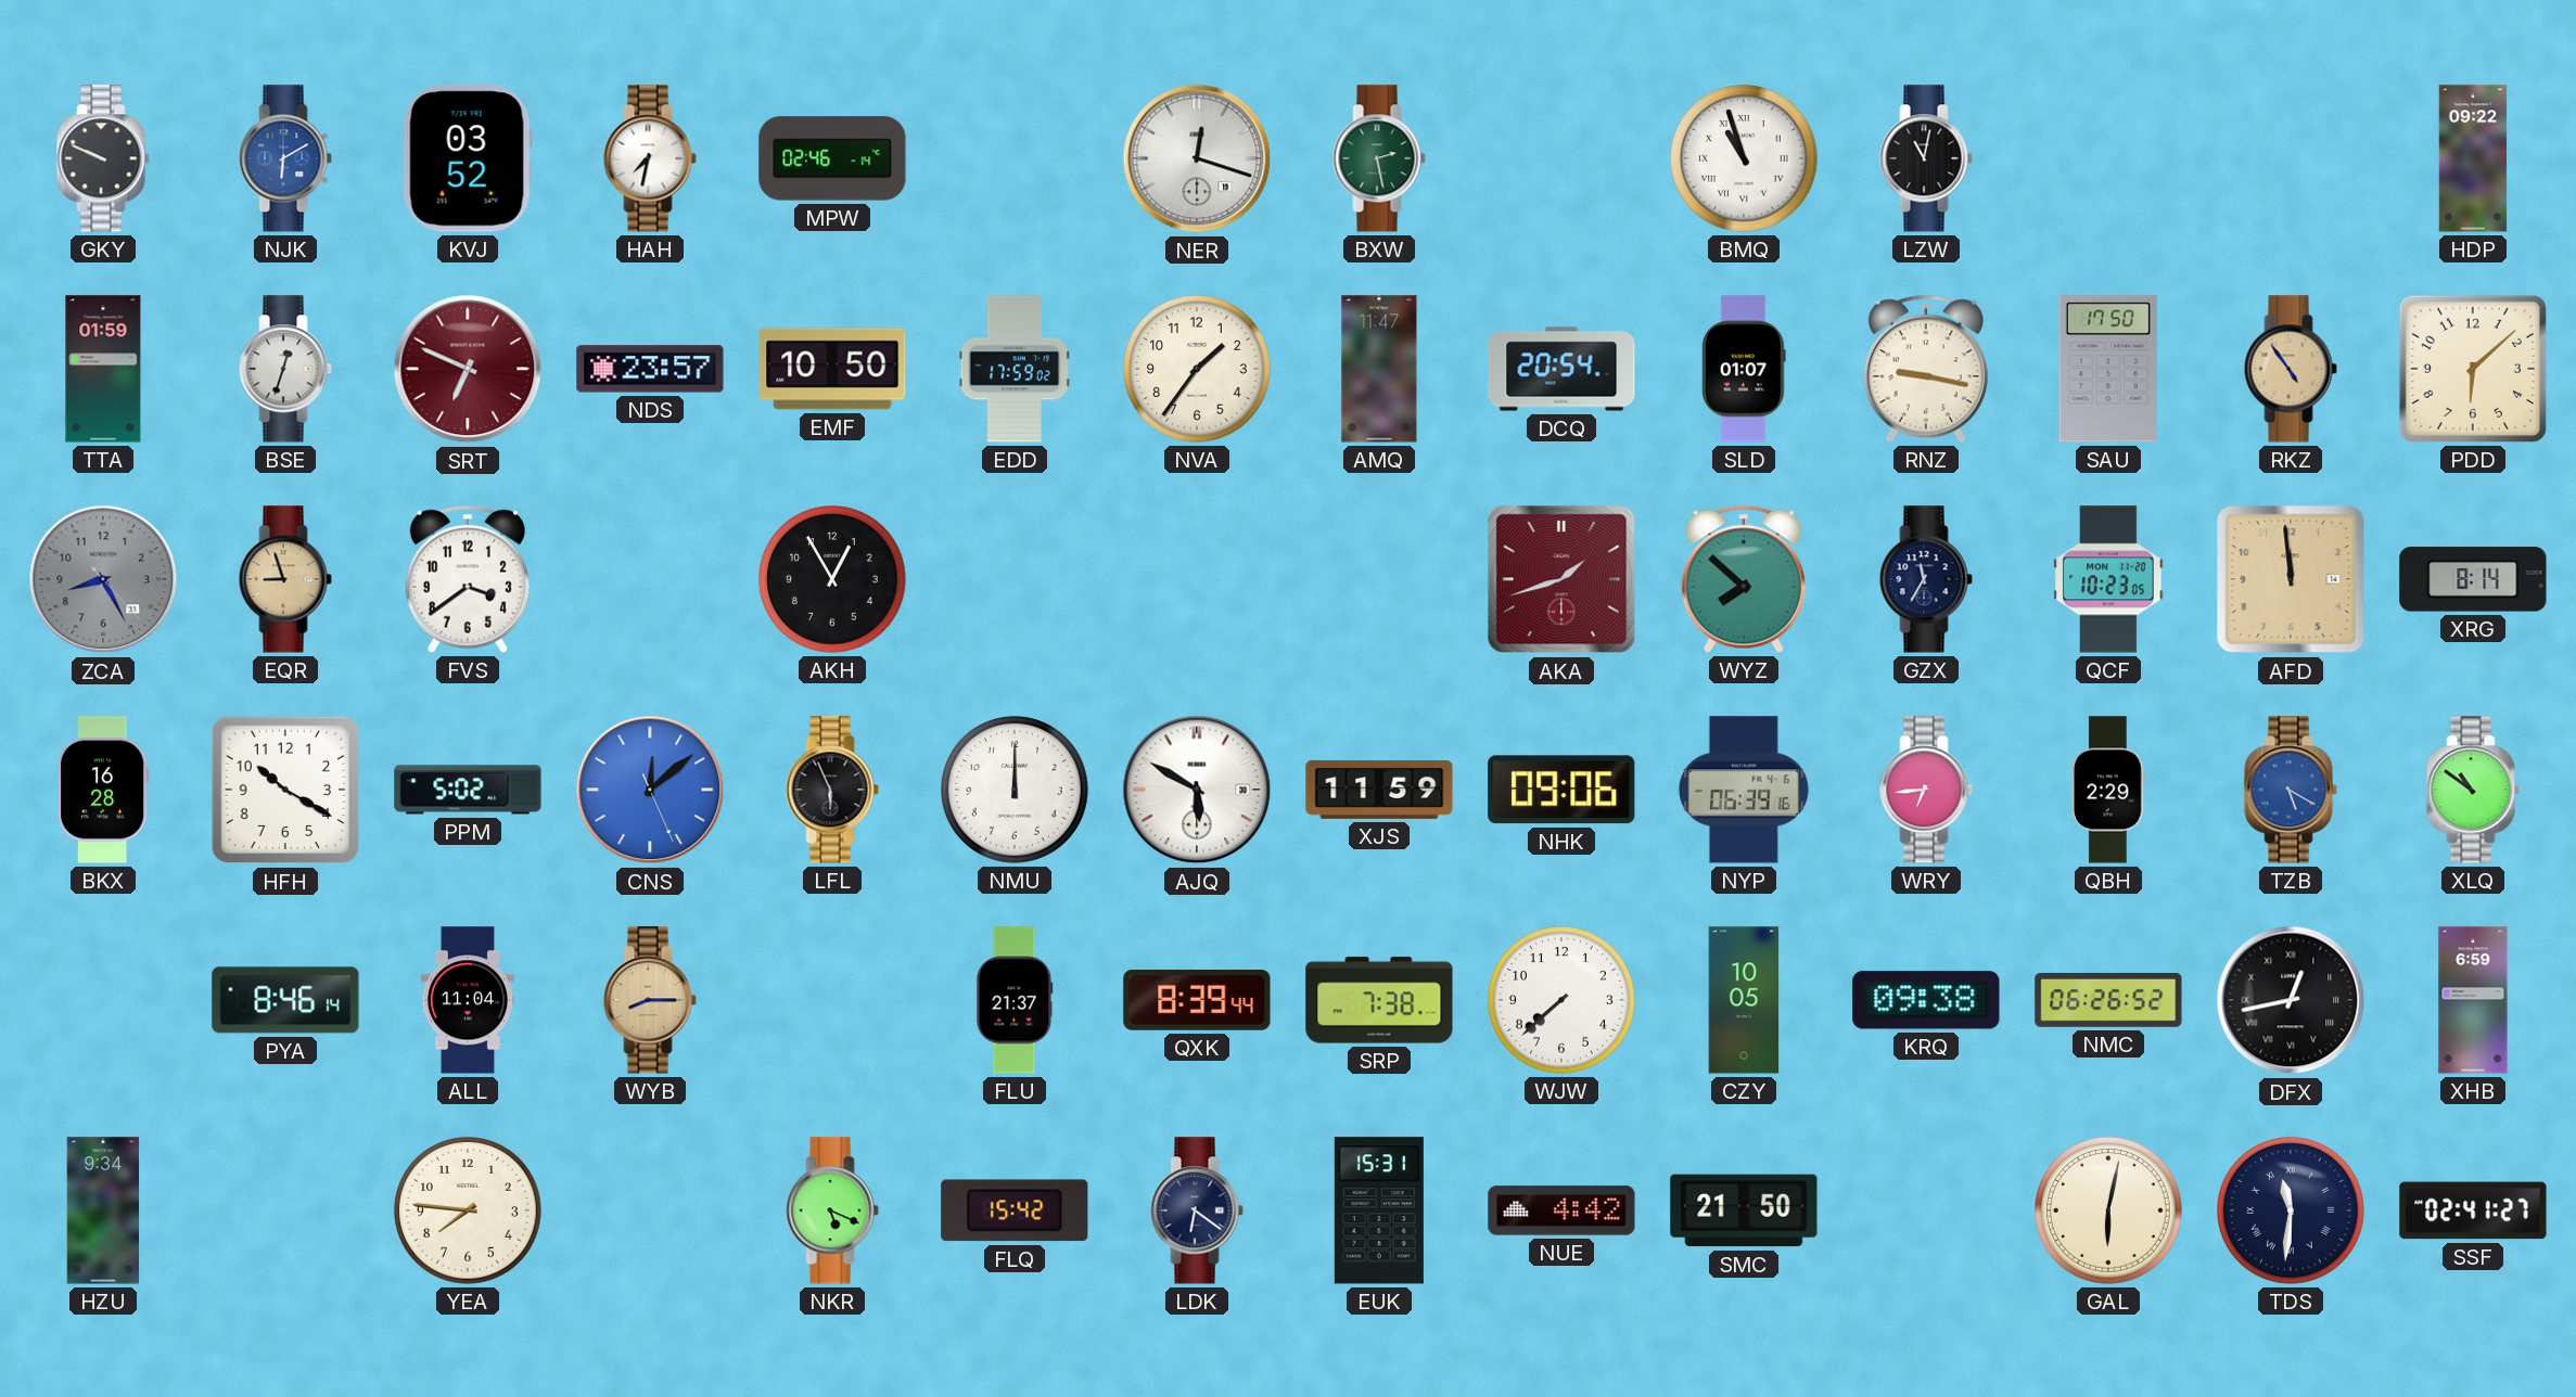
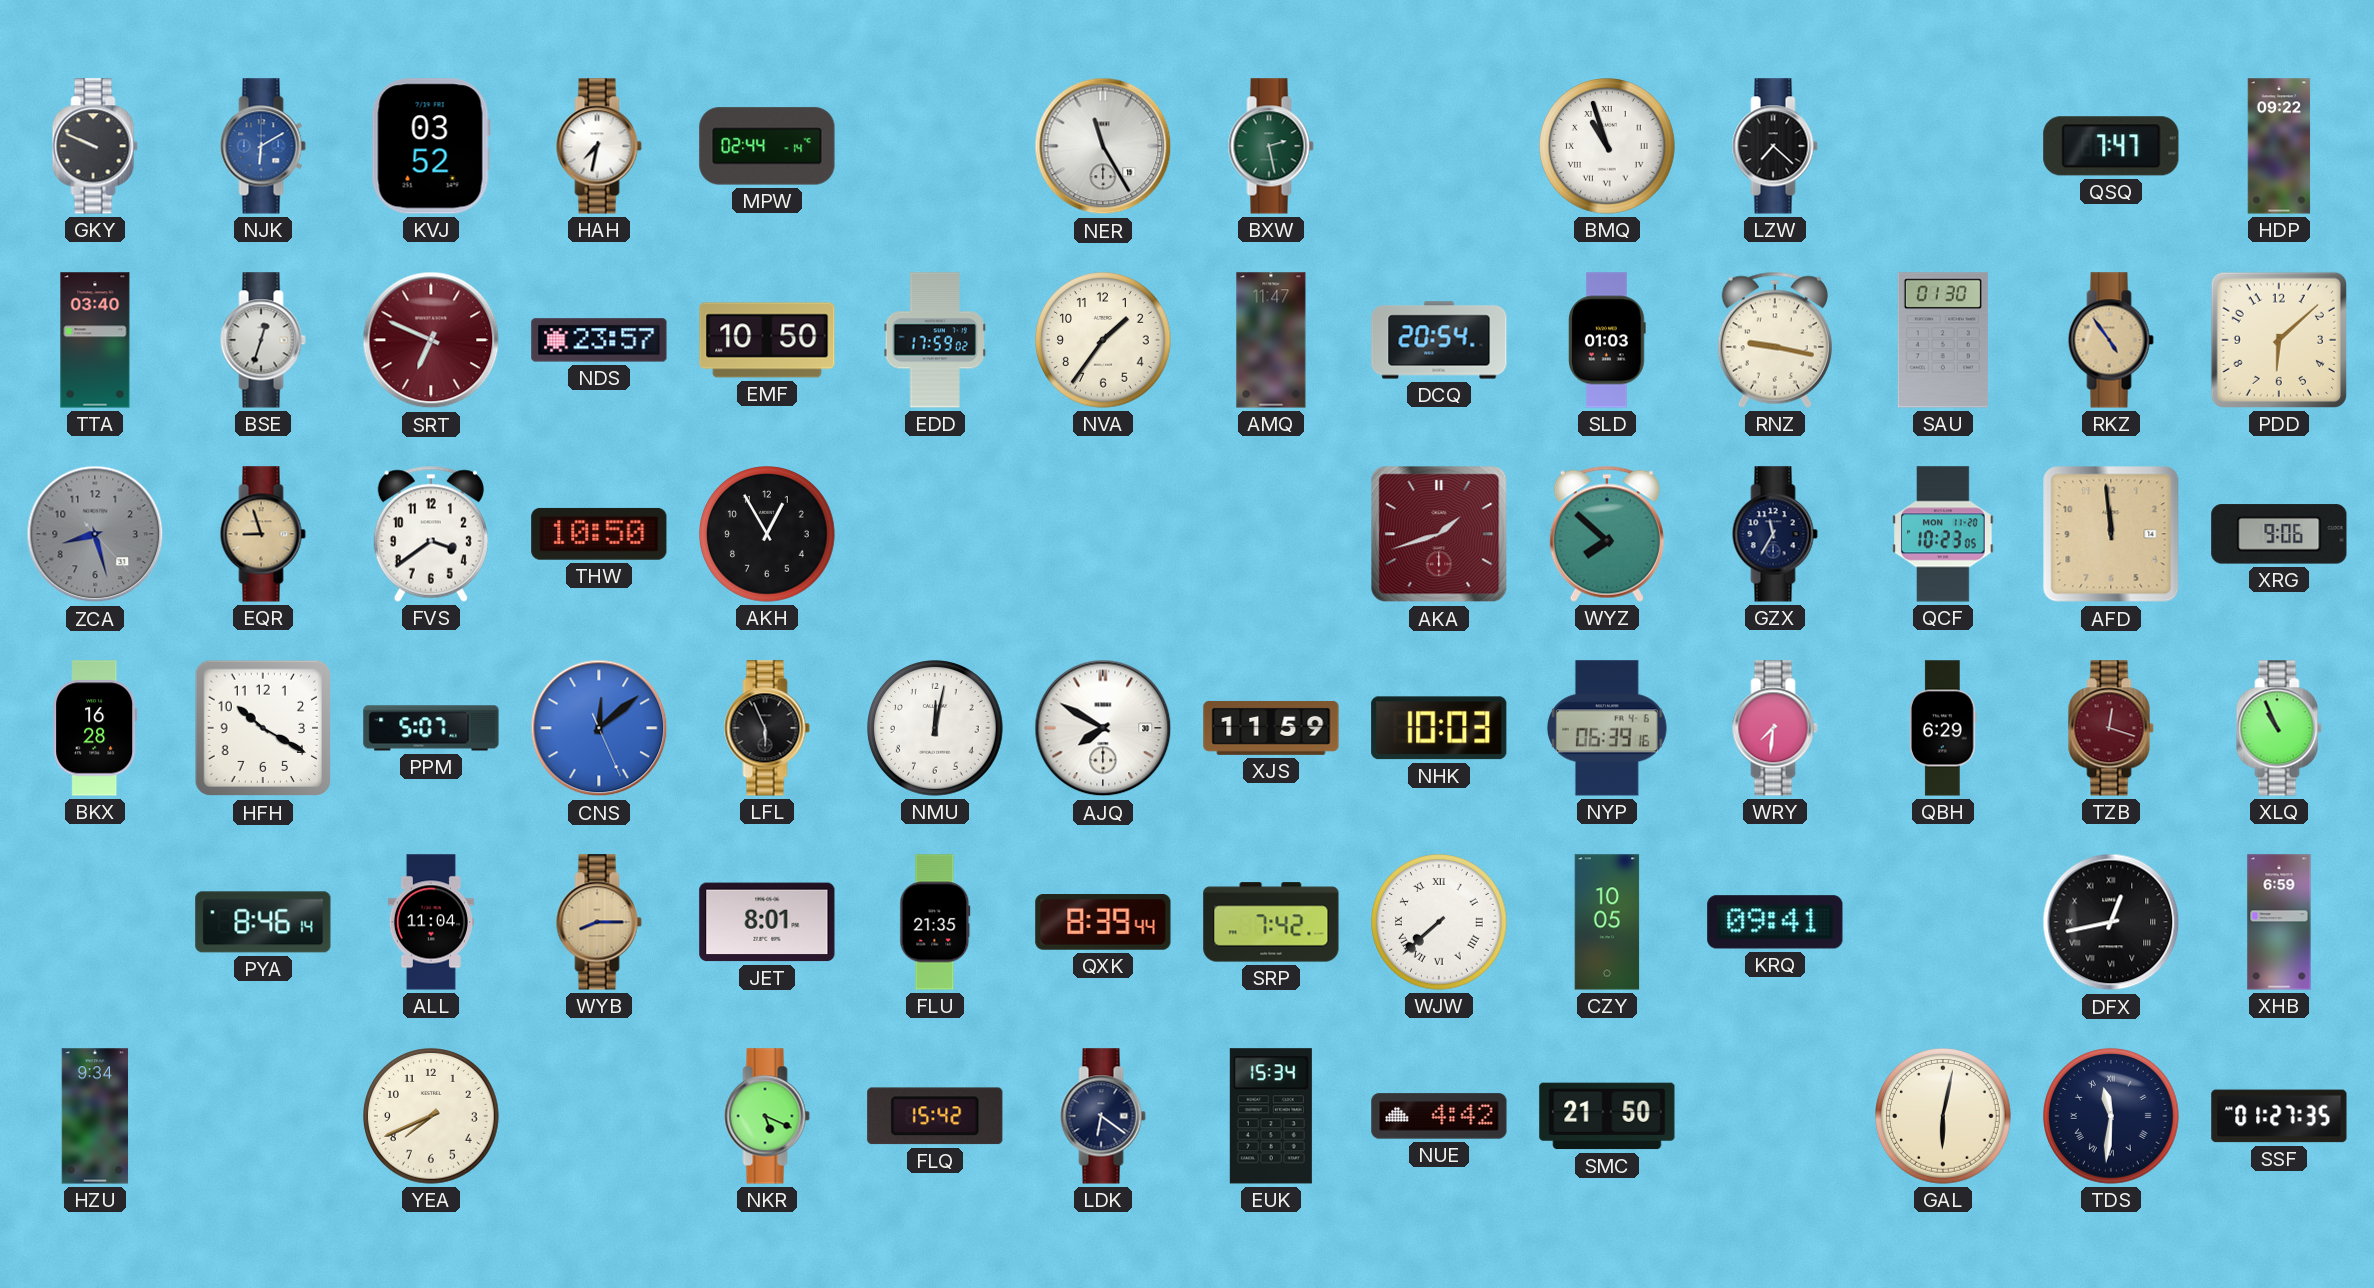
MPW: 02:46 -> 02:44 (767, 146)
NER: 12:18 -> 11:25 (1103, 146)
LZW: 11:02 -> 7:22 (1775, 146)
QSQ: none -> 7:47 (2111, 146)
TTA: 01:59 -> 03:40 (95, 340)
SLD: 01:07 -> 01:03 (1607, 340)
SAU: 17:50 -> 01:30 (1943, 340)
ZCA: 8:25 -> 8:27 (95, 534)
THW: none -> 10:50 (599, 534)
XRG: 8:14 -> 9:06 (2279, 534)
PPM: 5:02 -> 5:07 (431, 728)
NMU: 12:00 -> 12:02 (936, 729)
AJQ: 5:50 -> 7:50 (1103, 728)
NHK: 09:06 -> 10:03 (1439, 728)
WRY: 6:44 -> 7:31 (1775, 728)
QBH: 2:29 -> 6:29 (1943, 728)
TZB: 5:20 -> 12:18 (2111, 728)
TZB dial: blue -> burgundy (2111, 728)
XLQ: 10:51 -> 10:56 (2279, 728)
JET: none -> 8:01 (767, 922)
FLU: 21:37 -> 21:35 (935, 922)
SRP: 7:38 -> 7:42 (1271, 922)
WJW numerals: Arabic -> Roman (1440, 923)
KRQ: 09:38 -> 09:41 (1775, 922)
NMC: 06:26 -> none (2108, 1000)
YEA: 7:46 -> 7:41 (432, 1117)
EUK: 15:31 -> 15:34 (1271, 1116)
SSF: 02:41 -> 01:27 (2279, 1116)
